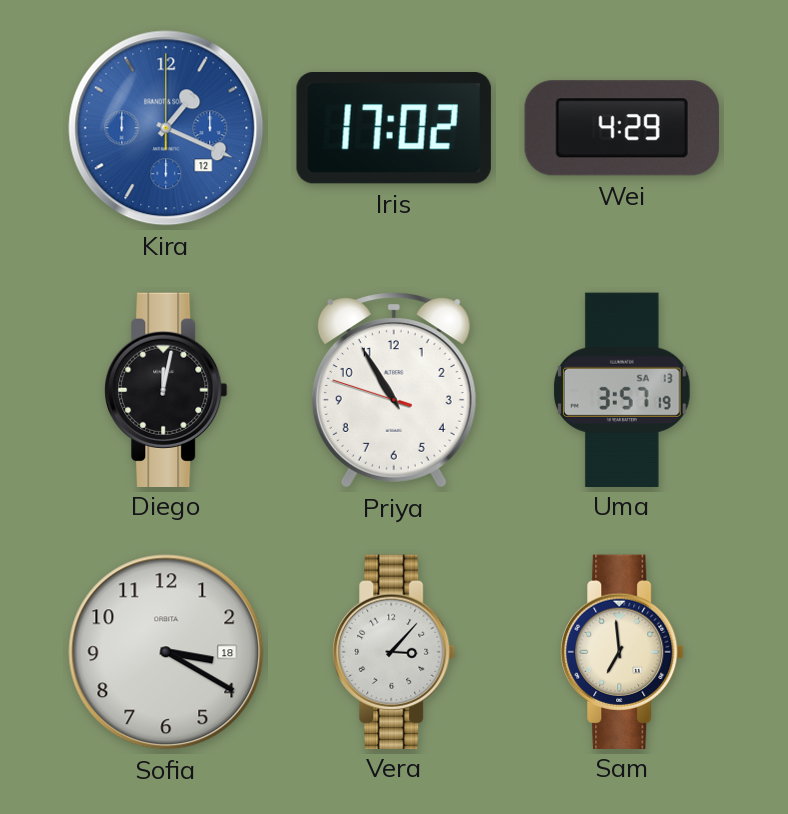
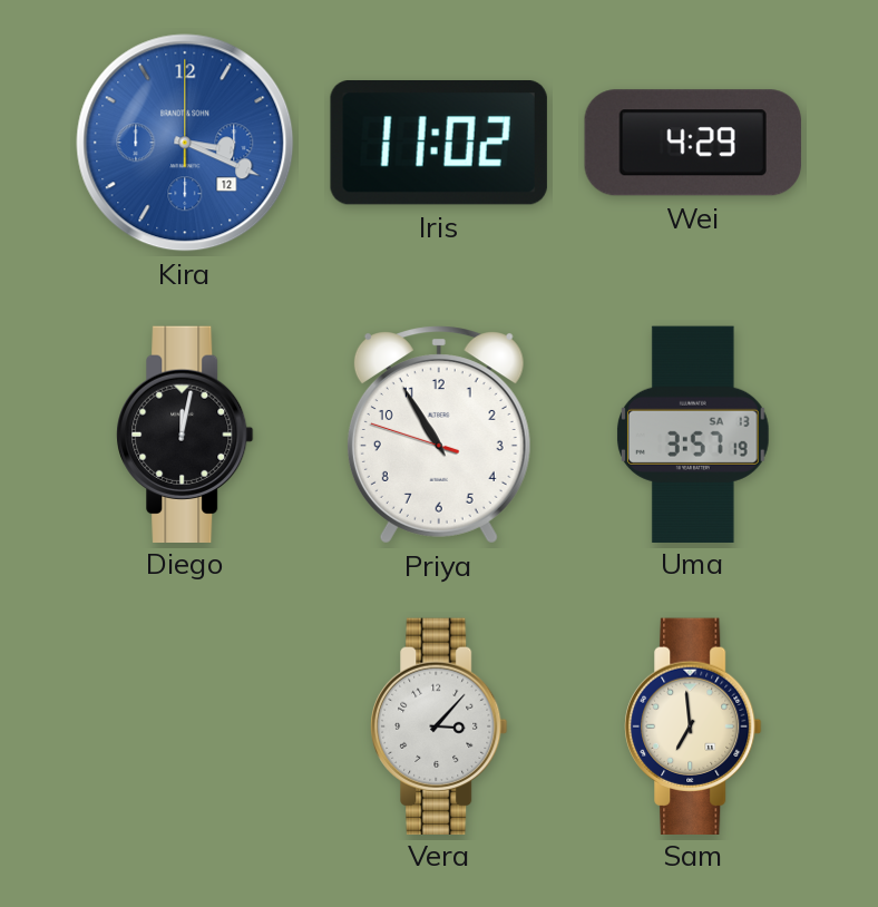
Kira: 1:19 -> 3:19 (185, 143)
Iris: 17:02 -> 11:02 (439, 144)
Sofia: 3:20 -> none (166, 652)
